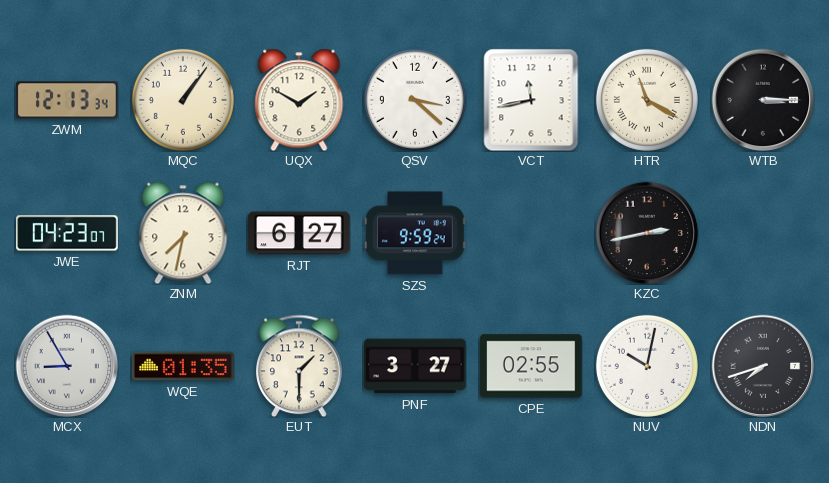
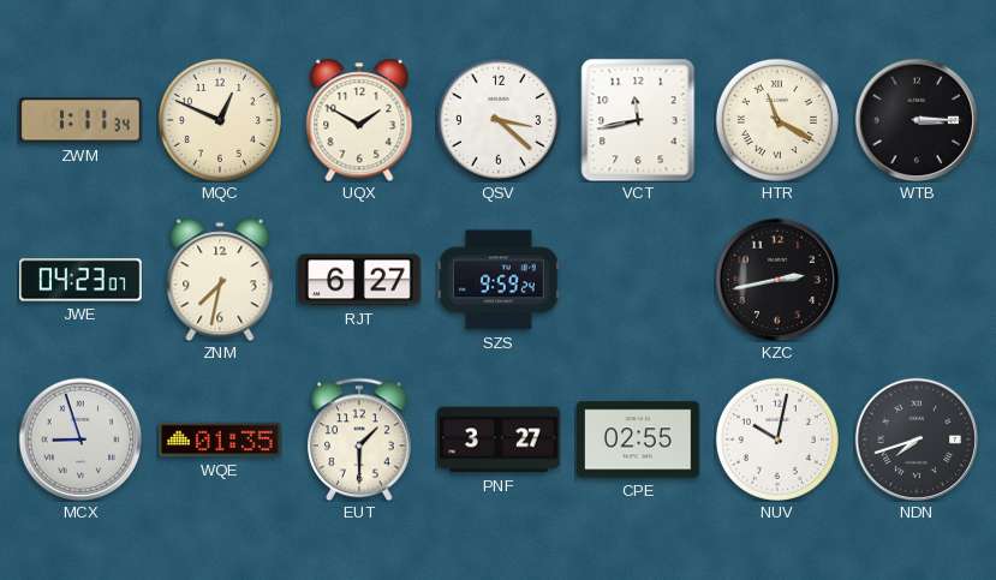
ZWM: 12:13 -> 1:11 (80, 120)
MQC: 1:06 -> 12:49 (220, 120)
MCX: 8:55 -> 8:57 (80, 440)
